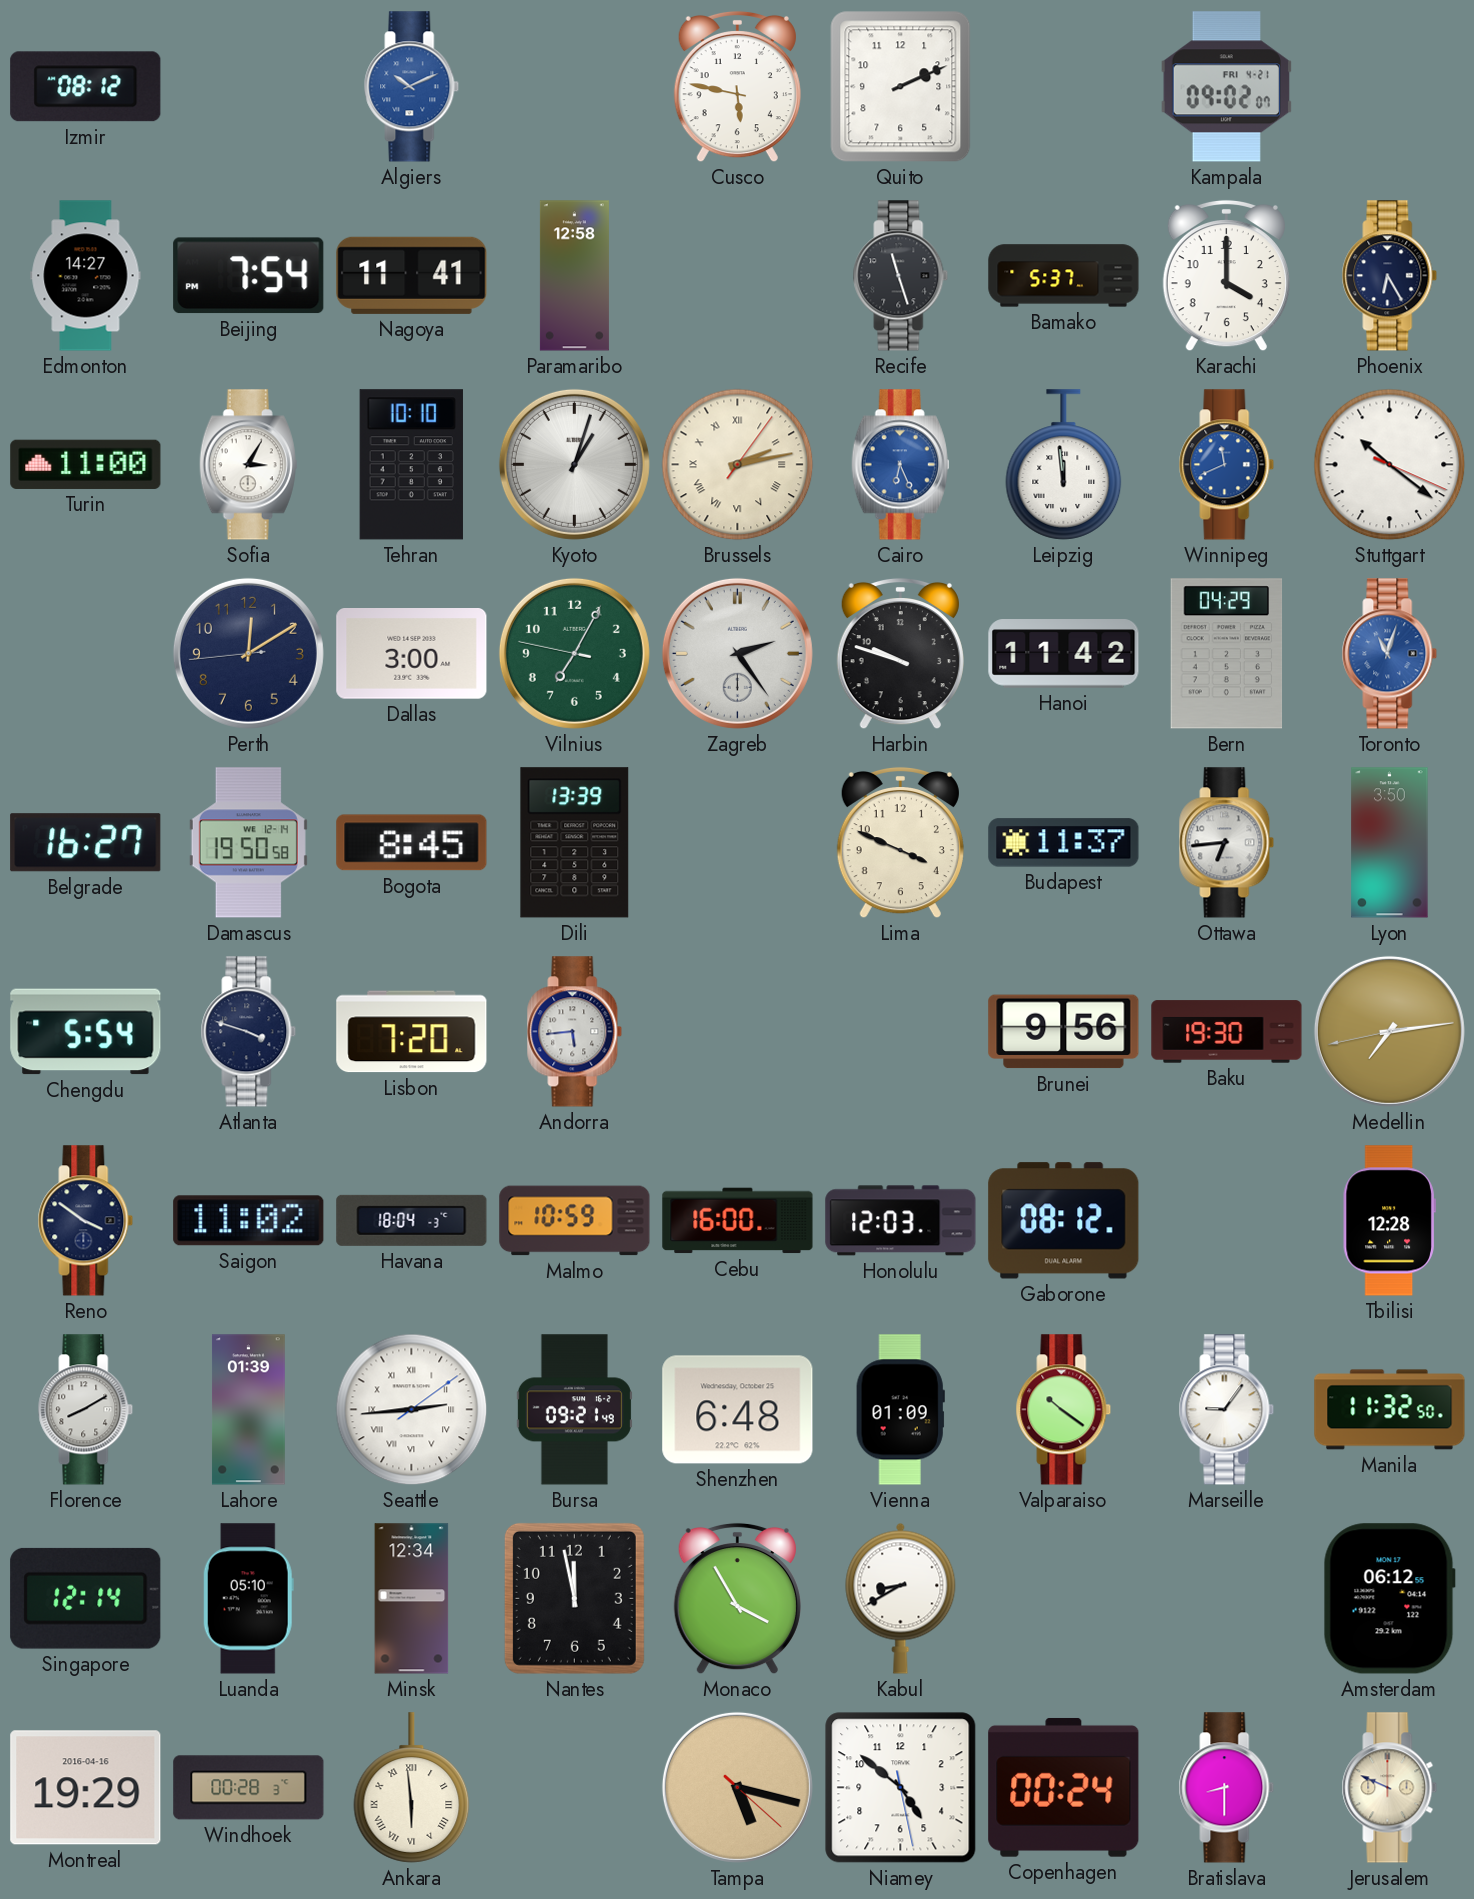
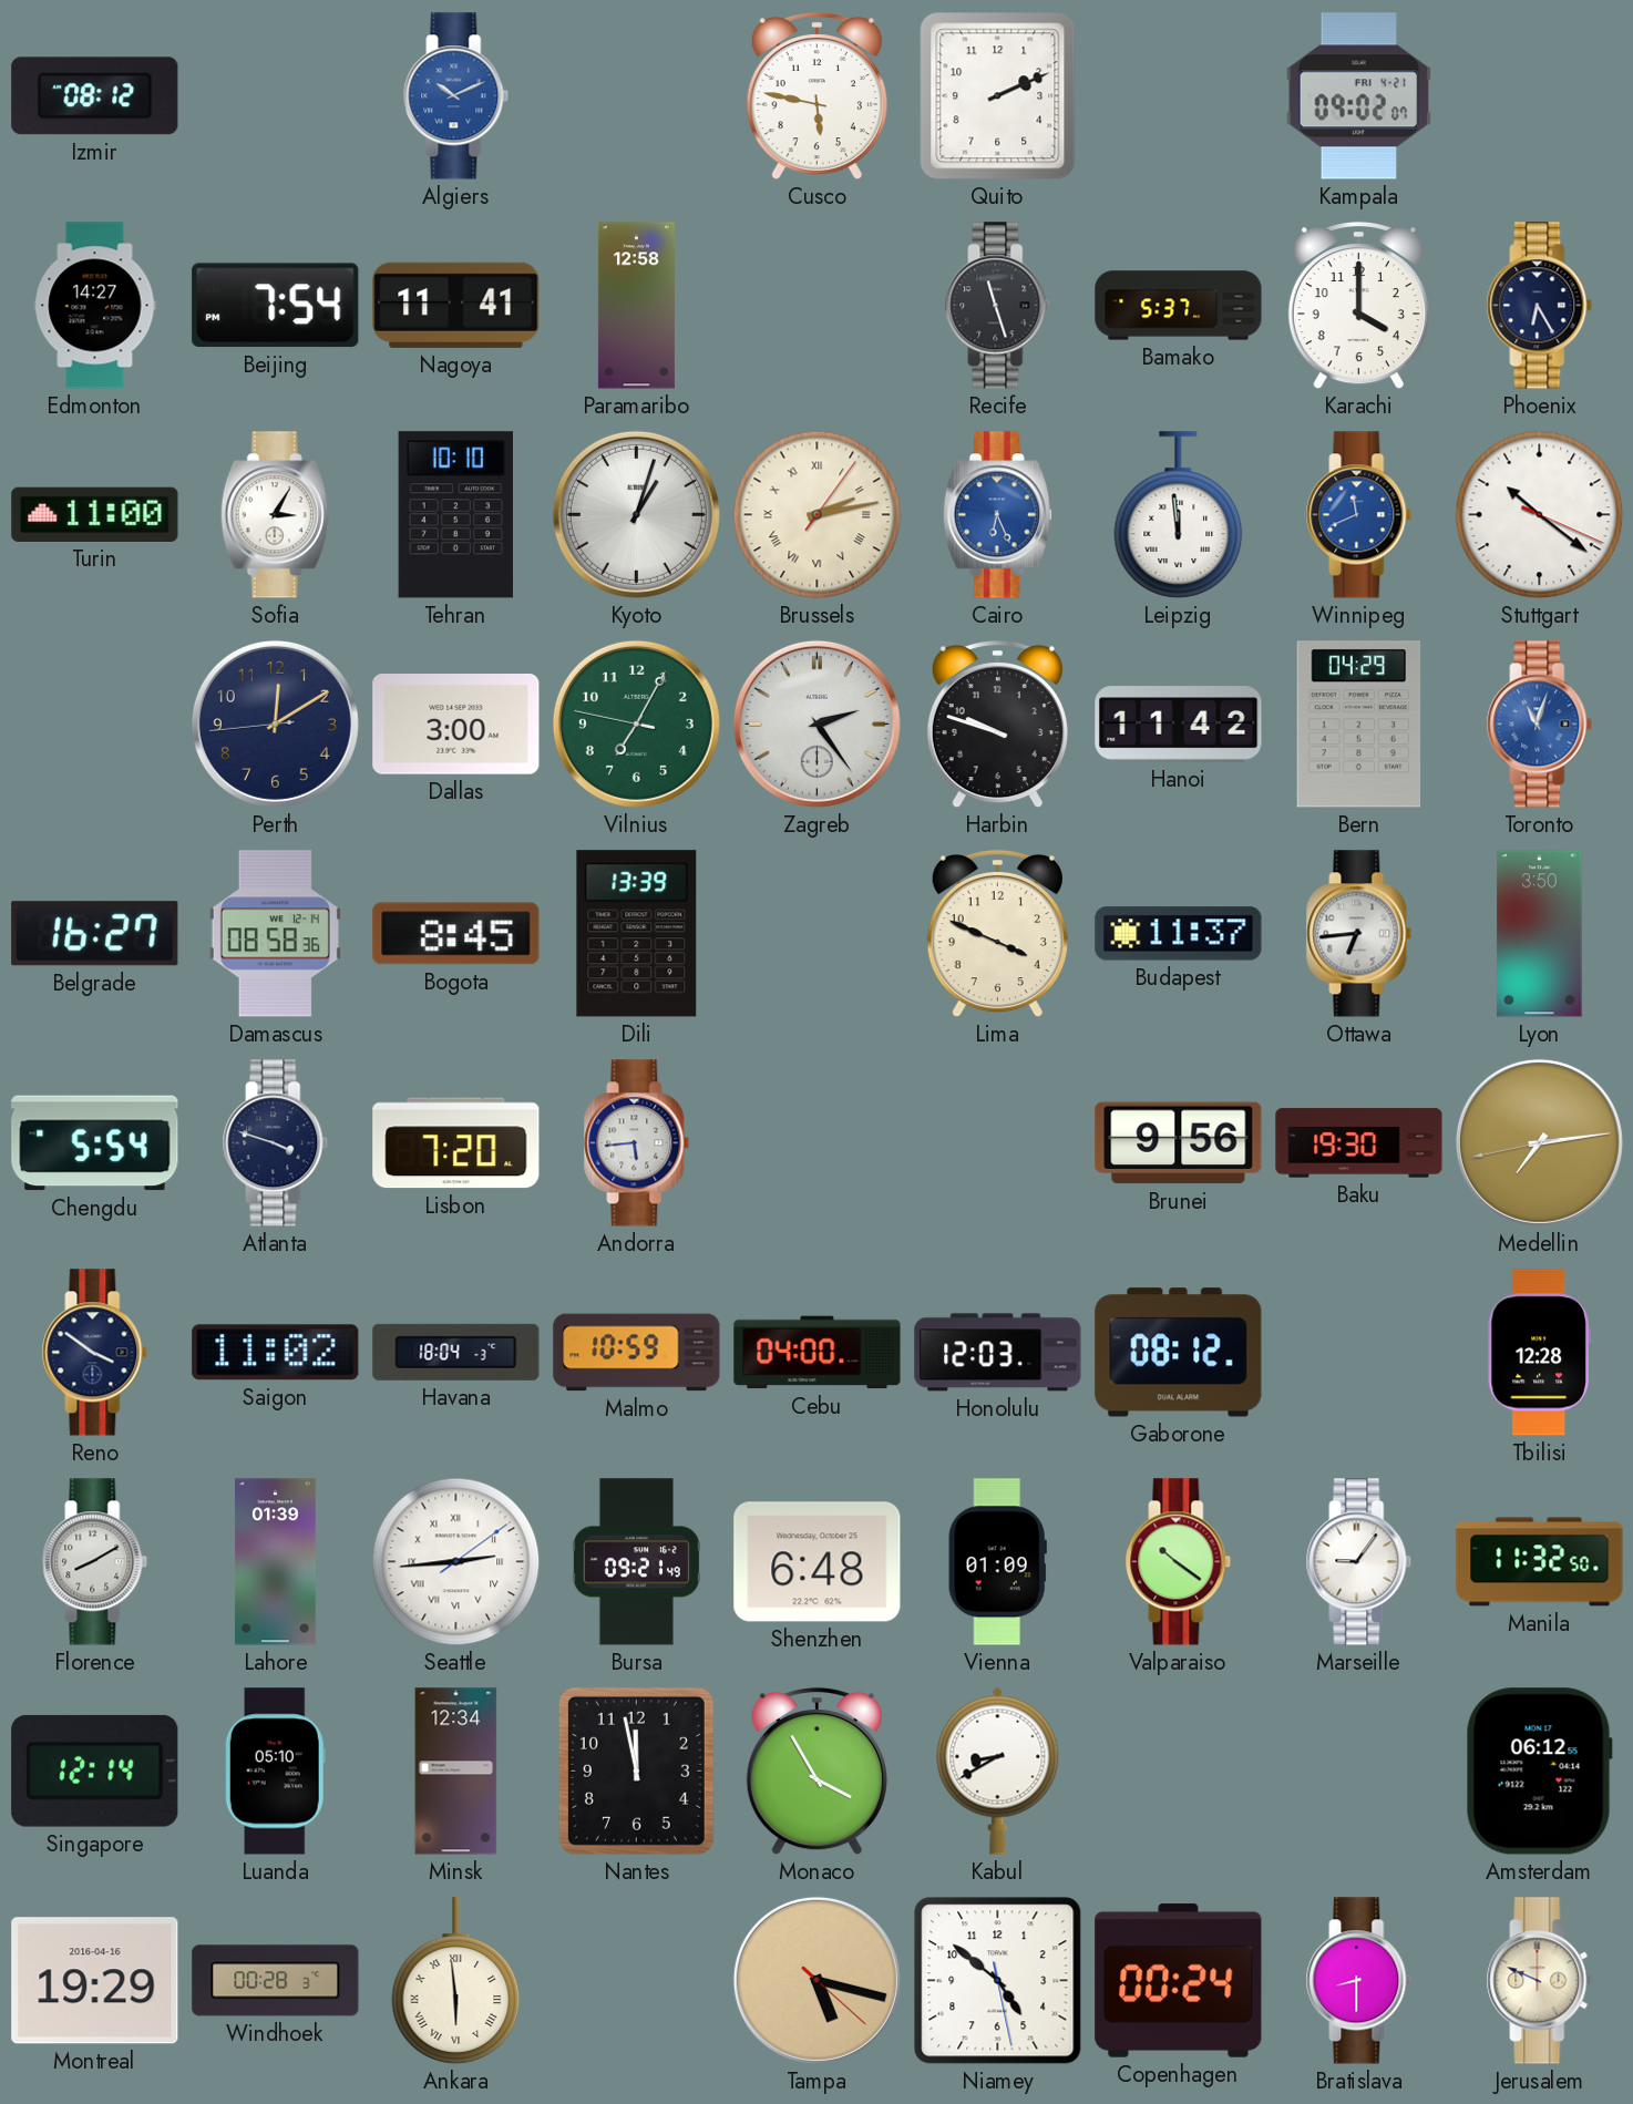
Damascus: 19:50 -> 08:58 (275, 934)
Cebu: 16:00 -> 04:00 (818, 1353)
